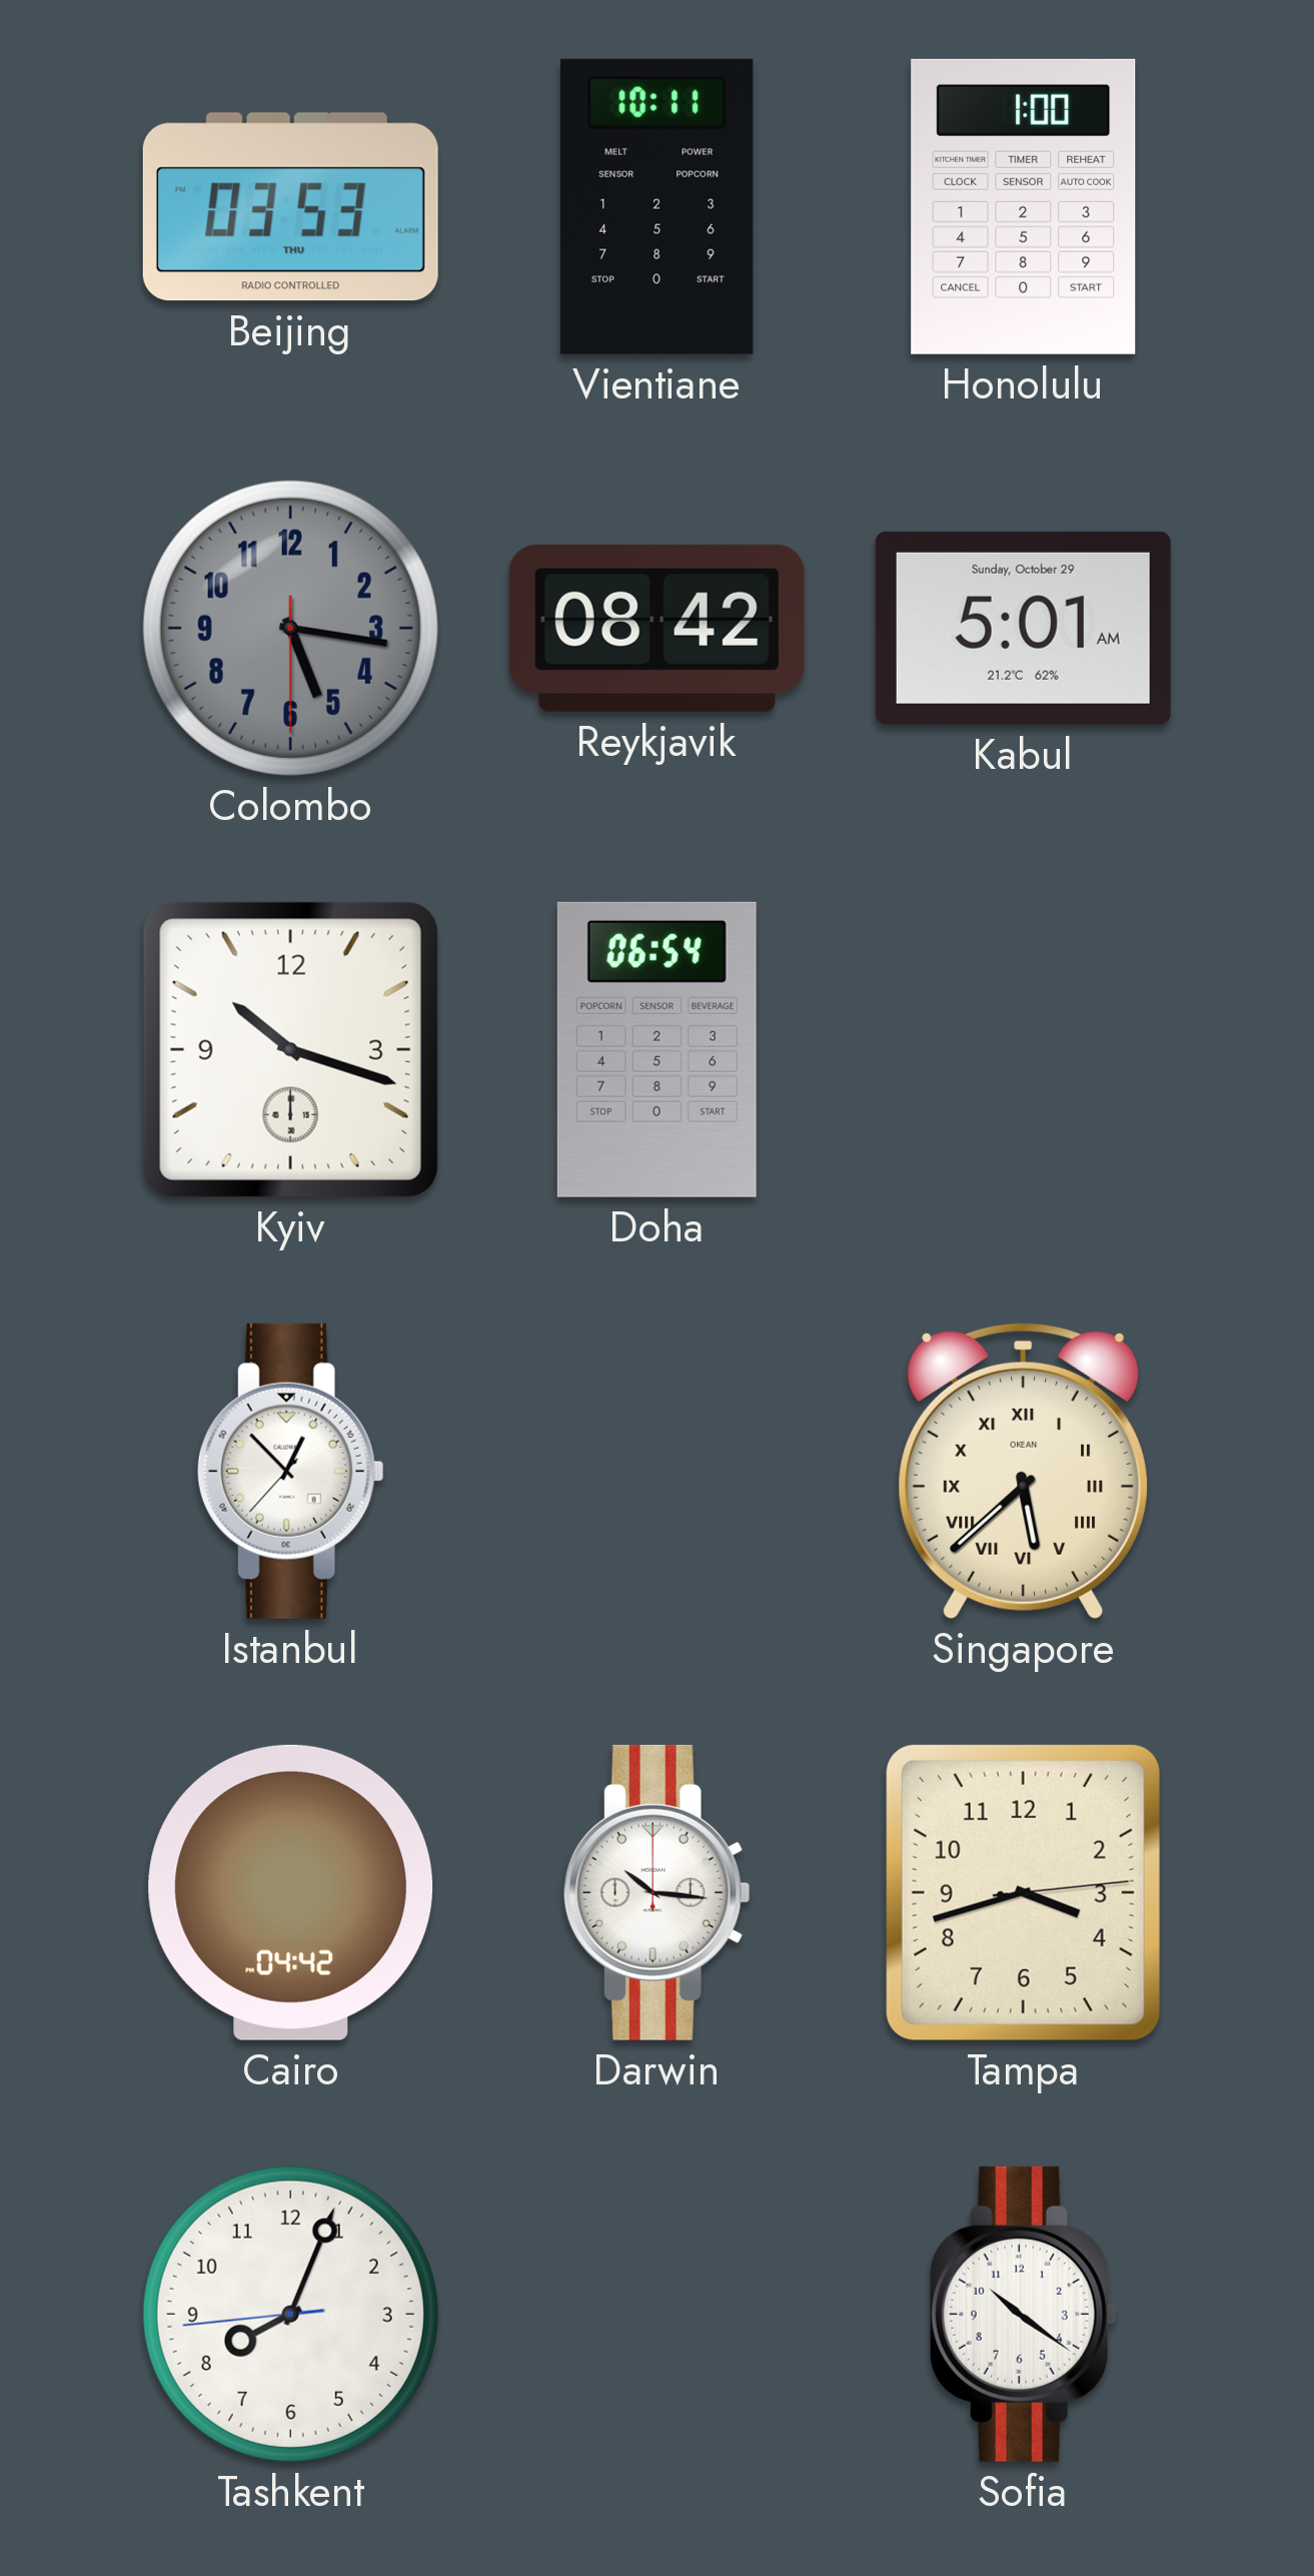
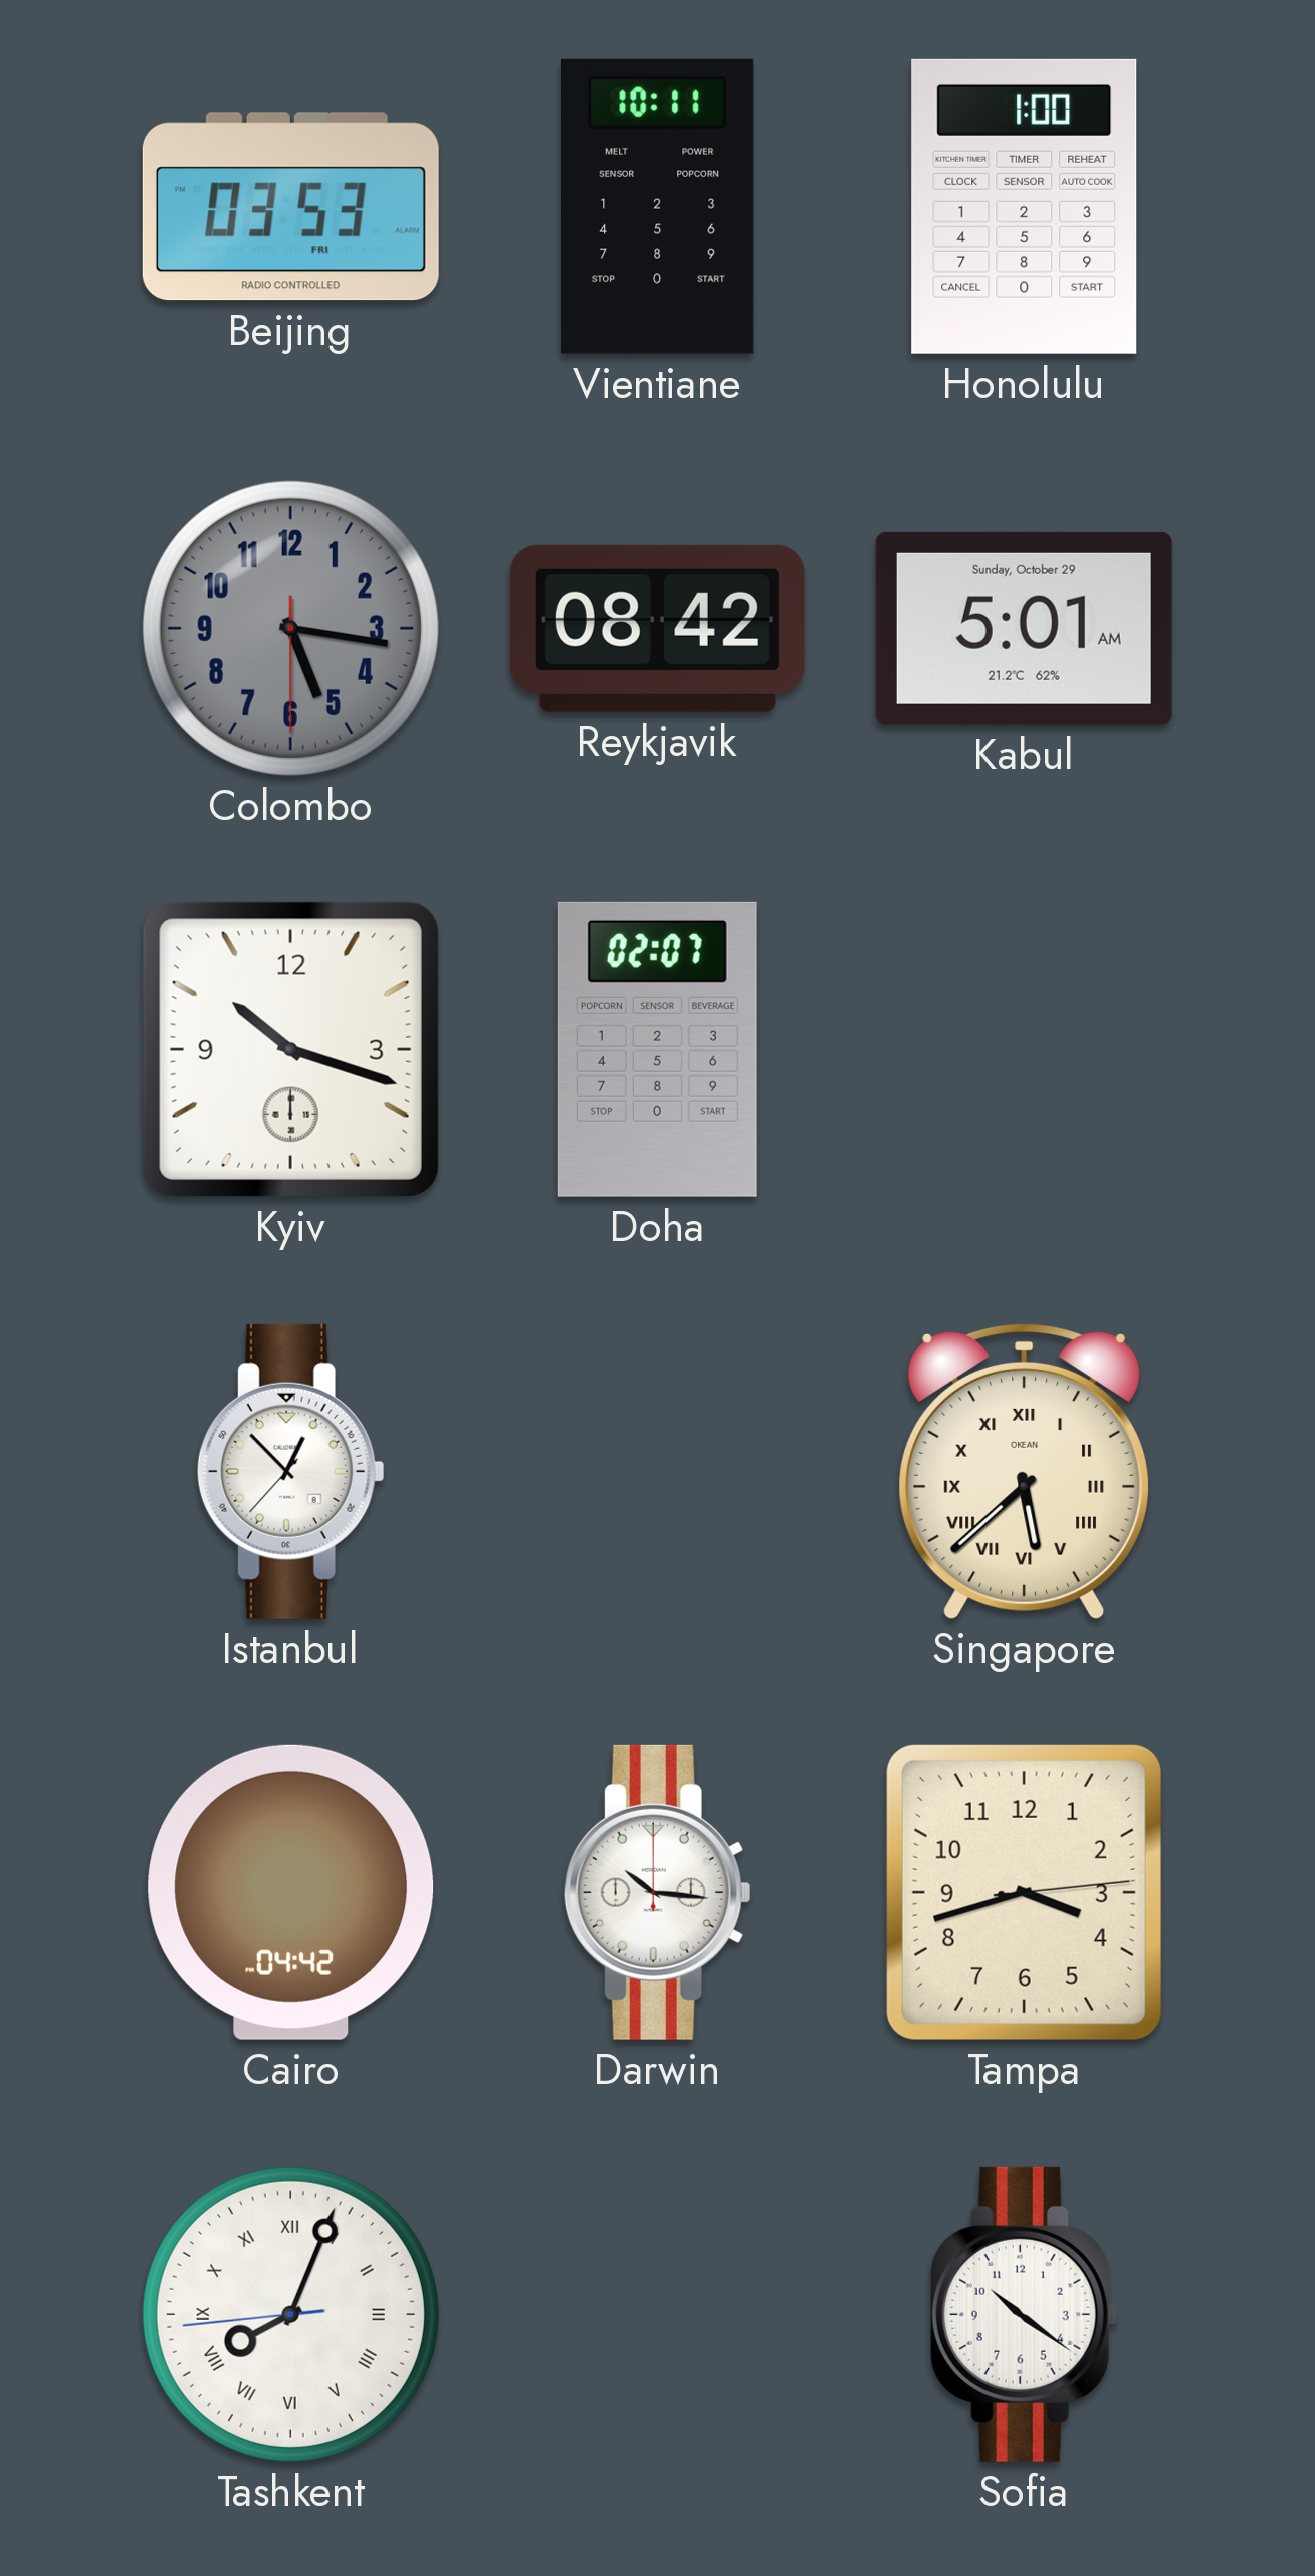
Beijing date: THU -> FRI (290, 207)
Doha: 06:54 -> 02:07 (657, 1049)
Tashkent numerals: Arabic -> Roman (290, 2314)
